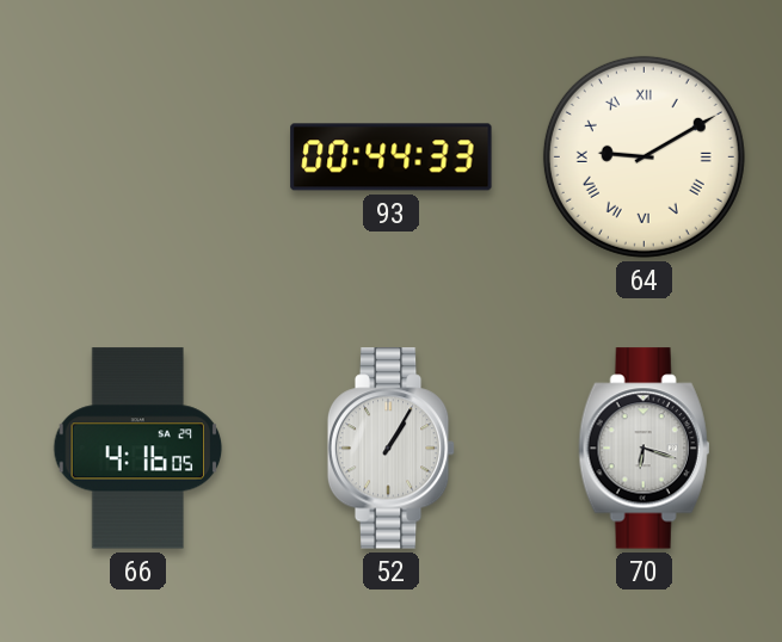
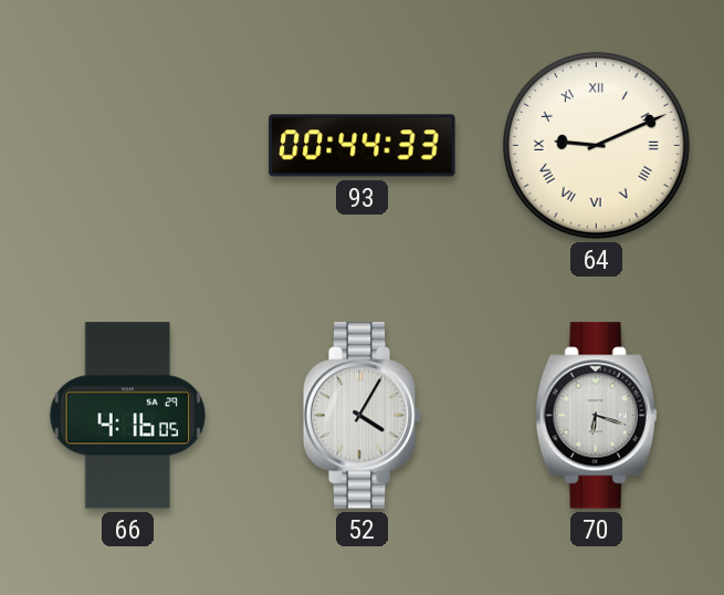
64: 9:10 -> 9:11 (596, 145)
52: 1:05 -> 4:05 (363, 416)
